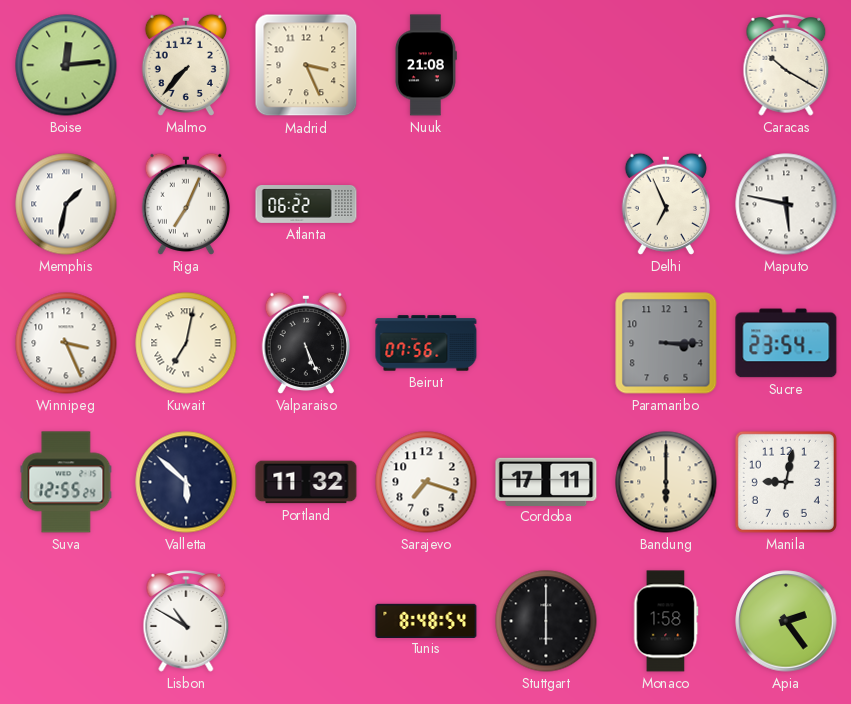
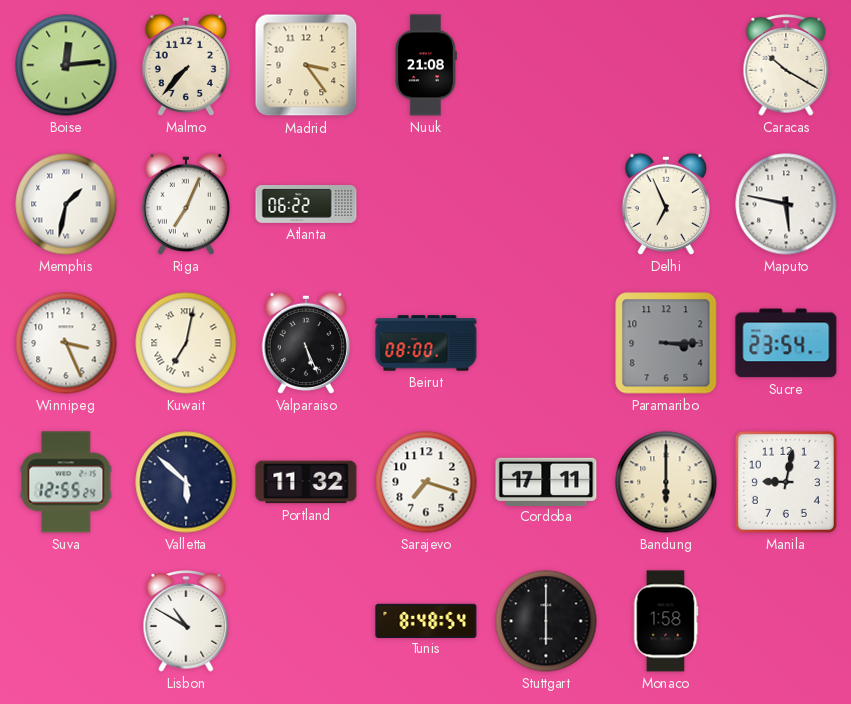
Madrid: 3:26 -> 3:24 (306, 65)
Beirut: 07:56 -> 08:00 (426, 343)
Apia: 2:24 -> none (786, 621)
